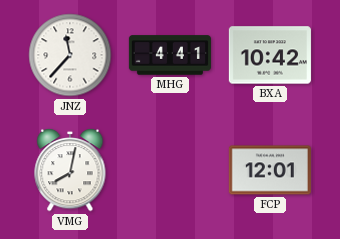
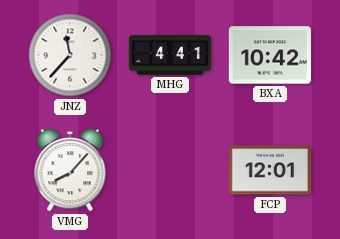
VMG: 8:02 -> 8:07 (70, 170)
